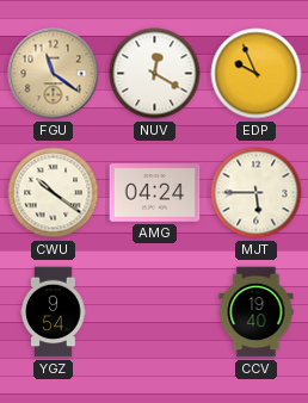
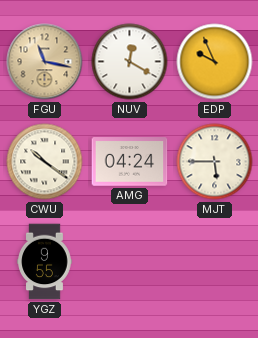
FGU: 11:21 -> 11:17 (45, 62)
YGZ: 9:54 -> 9:55 (45, 262)
CCV: 19:40 -> none (257, 312)
